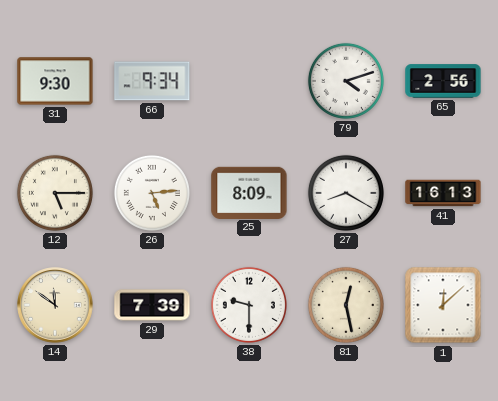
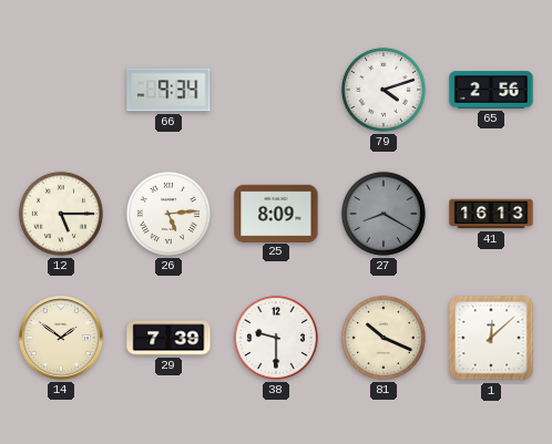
31: 9:30 -> none (55, 81)
27 dial: white -> grey (384, 214)
14: 11:51 -> 1:51 (61, 338)
81: 12:28 -> 10:19 (384, 338)
